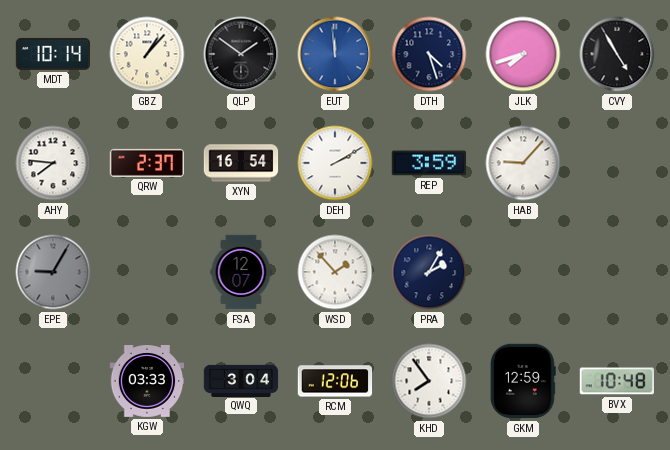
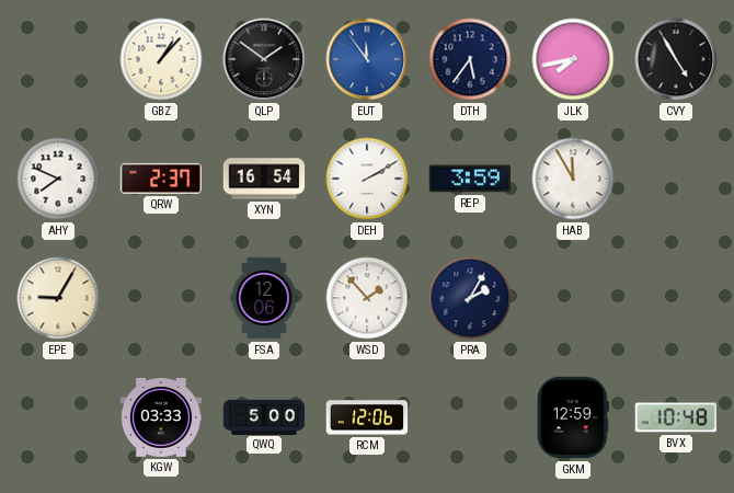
MDT: 10:14 -> none (53, 54)
EUT: 11:59 -> 11:54 (367, 59)
DTH: 4:27 -> 5:36 (470, 59)
JLK: 7:42 -> 7:43 (573, 59)
AHY: 7:46 -> 7:49 (58, 179)
HAB: 9:07 -> 11:55 (573, 179)
EPE dial: grey -> cream (58, 298)
FSA: 12:07 -> 12:06 (264, 298)
QWQ: 3:04 -> 5:00 (264, 416)
KHD: 7:54 -> none (429, 381)
